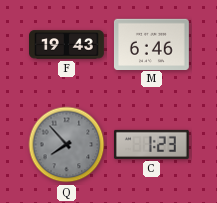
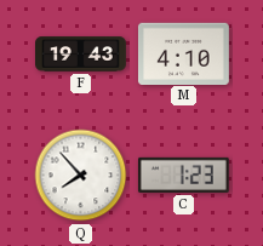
M: 6:46 -> 4:10 (183, 53)
Q dial: grey -> white (81, 176)
